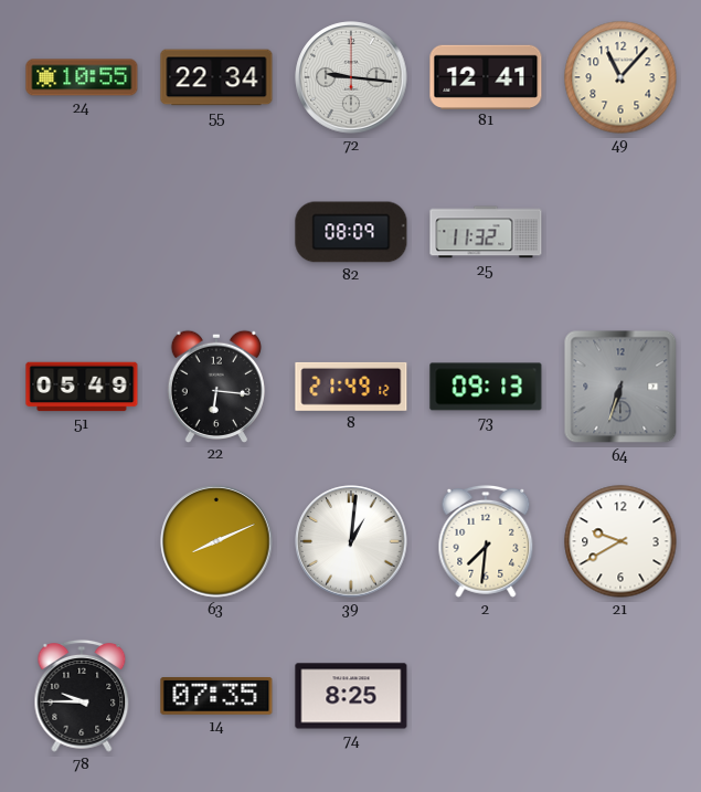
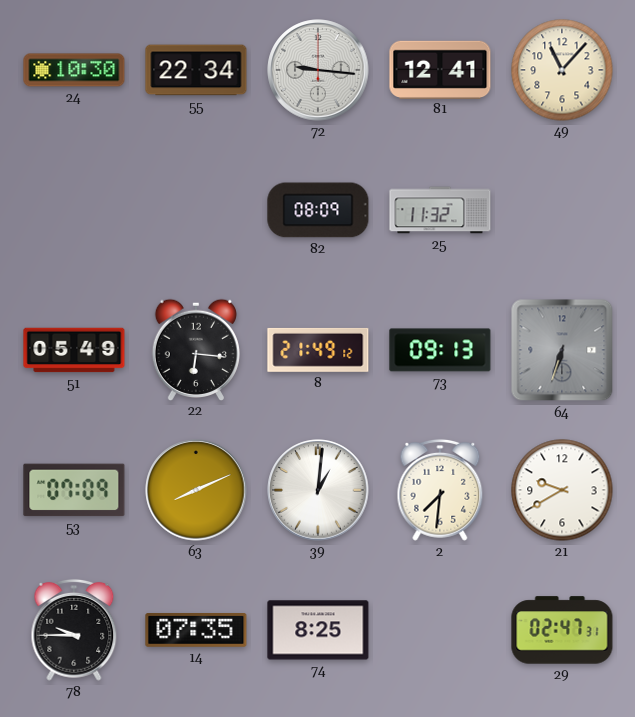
24: 10:55 -> 10:30 (74, 70)
53: none -> 07:09 (74, 490)
29: none -> 02:47 (562, 630)
